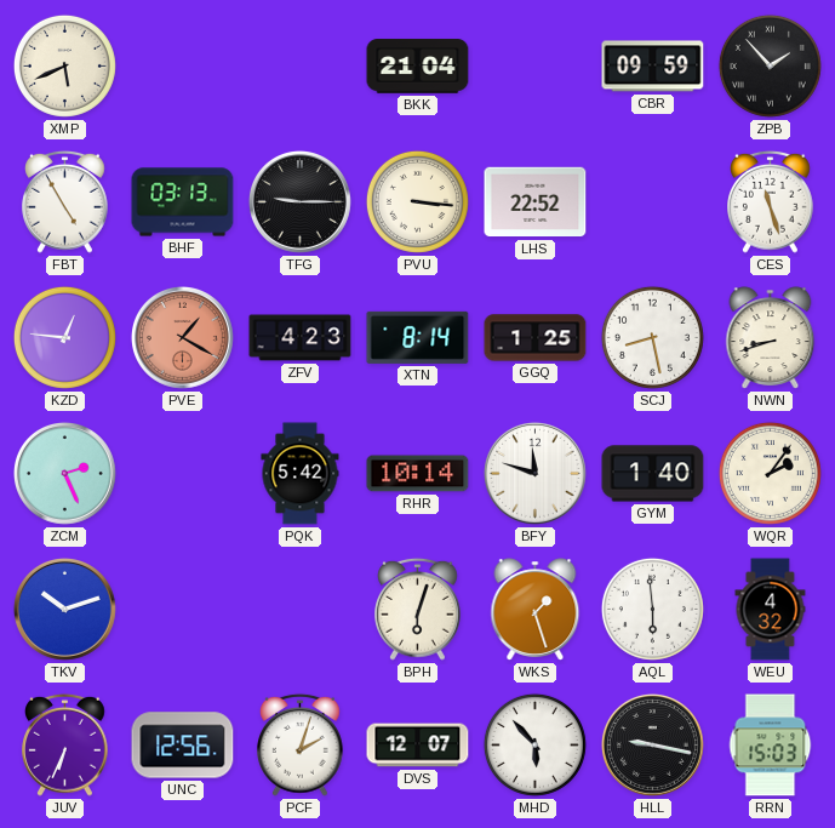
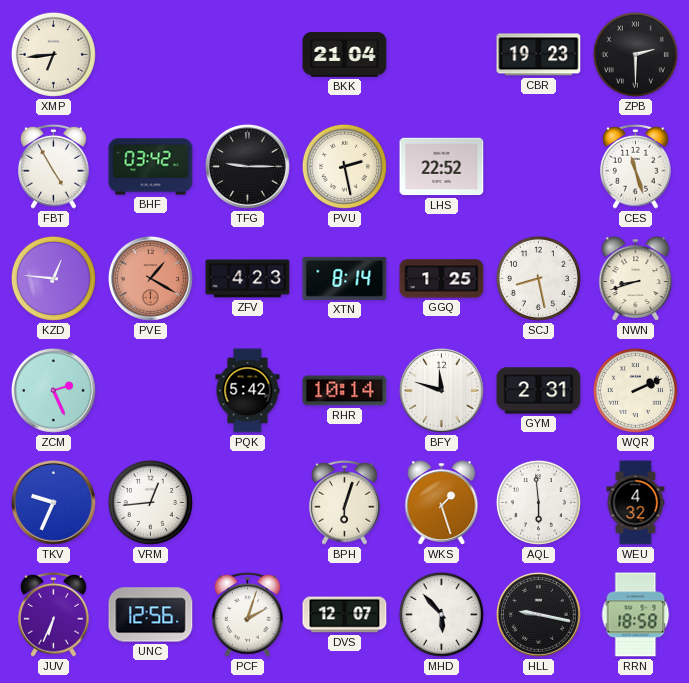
XMP: 5:41 -> 6:44 (53, 54)
CBR: 09:59 -> 19:23 (539, 55)
ZPB: 1:53 -> 2:30 (635, 54)
BHF: 03:13 -> 03:42 (151, 167)
PVU: 3:16 -> 2:28 (344, 166)
GYM: 1:40 -> 2:31 (539, 391)
WQR: 2:06 -> 2:11 (635, 390)
TKV: 10:12 -> 9:34 (53, 502)
VRM: none -> 12:44 (150, 502)
RRN: 15:03 -> 18:58 (636, 615)
